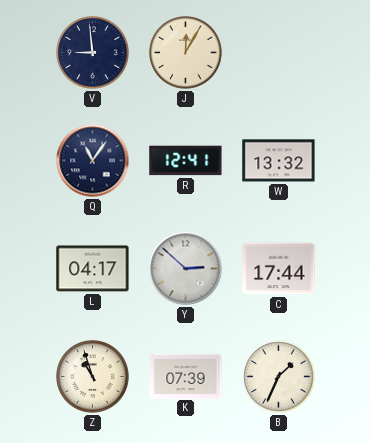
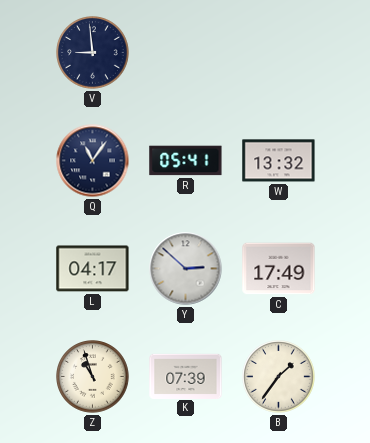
J: 12:05 -> none (186, 53)
R: 12:41 -> 05:41 (186, 161)
C: 17:44 -> 17:49 (279, 269)
B: 1:34 -> 1:36 (279, 377)
